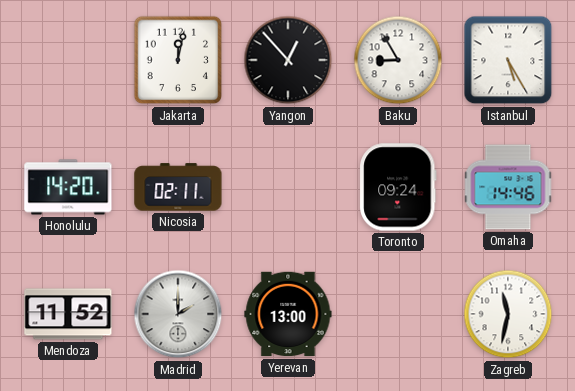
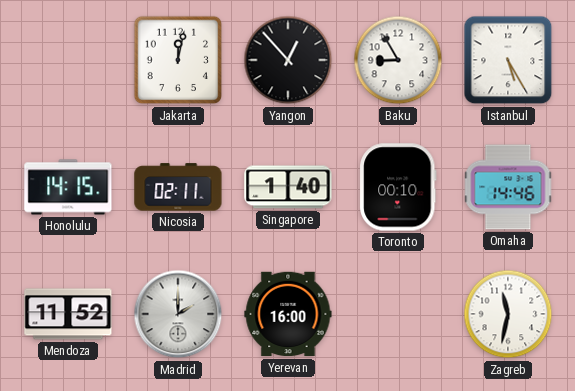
Honolulu: 14:20 -> 14:15 (68, 187)
Singapore: none -> 1:40 (288, 187)
Toronto: 09:24 -> 00:10 (398, 187)
Yerevan: 13:00 -> 16:00 (288, 314)
